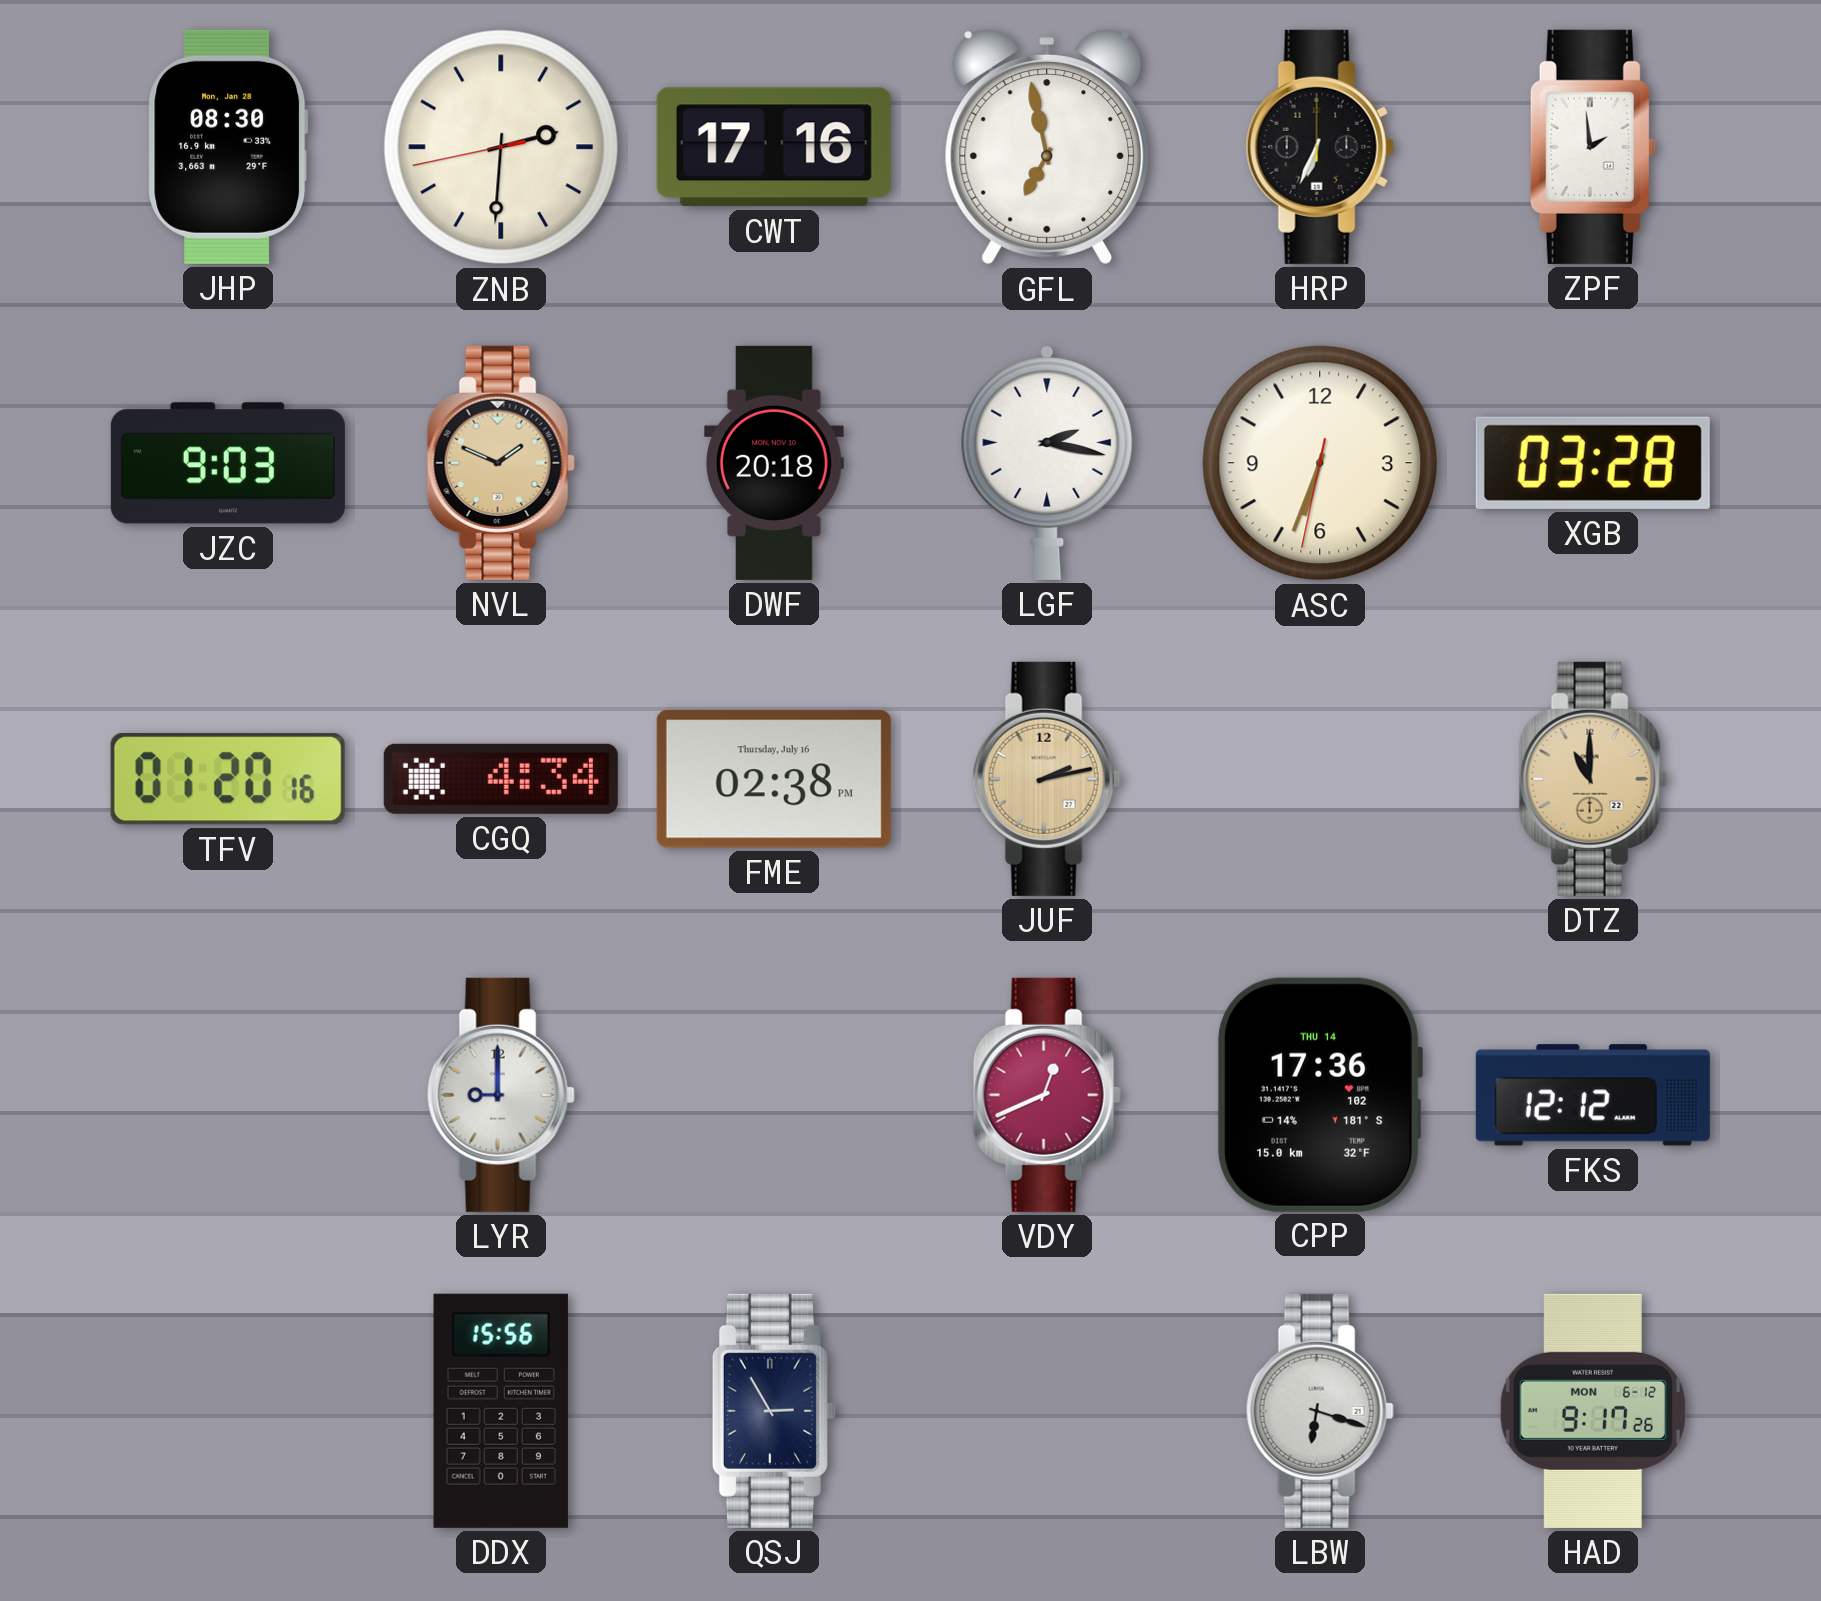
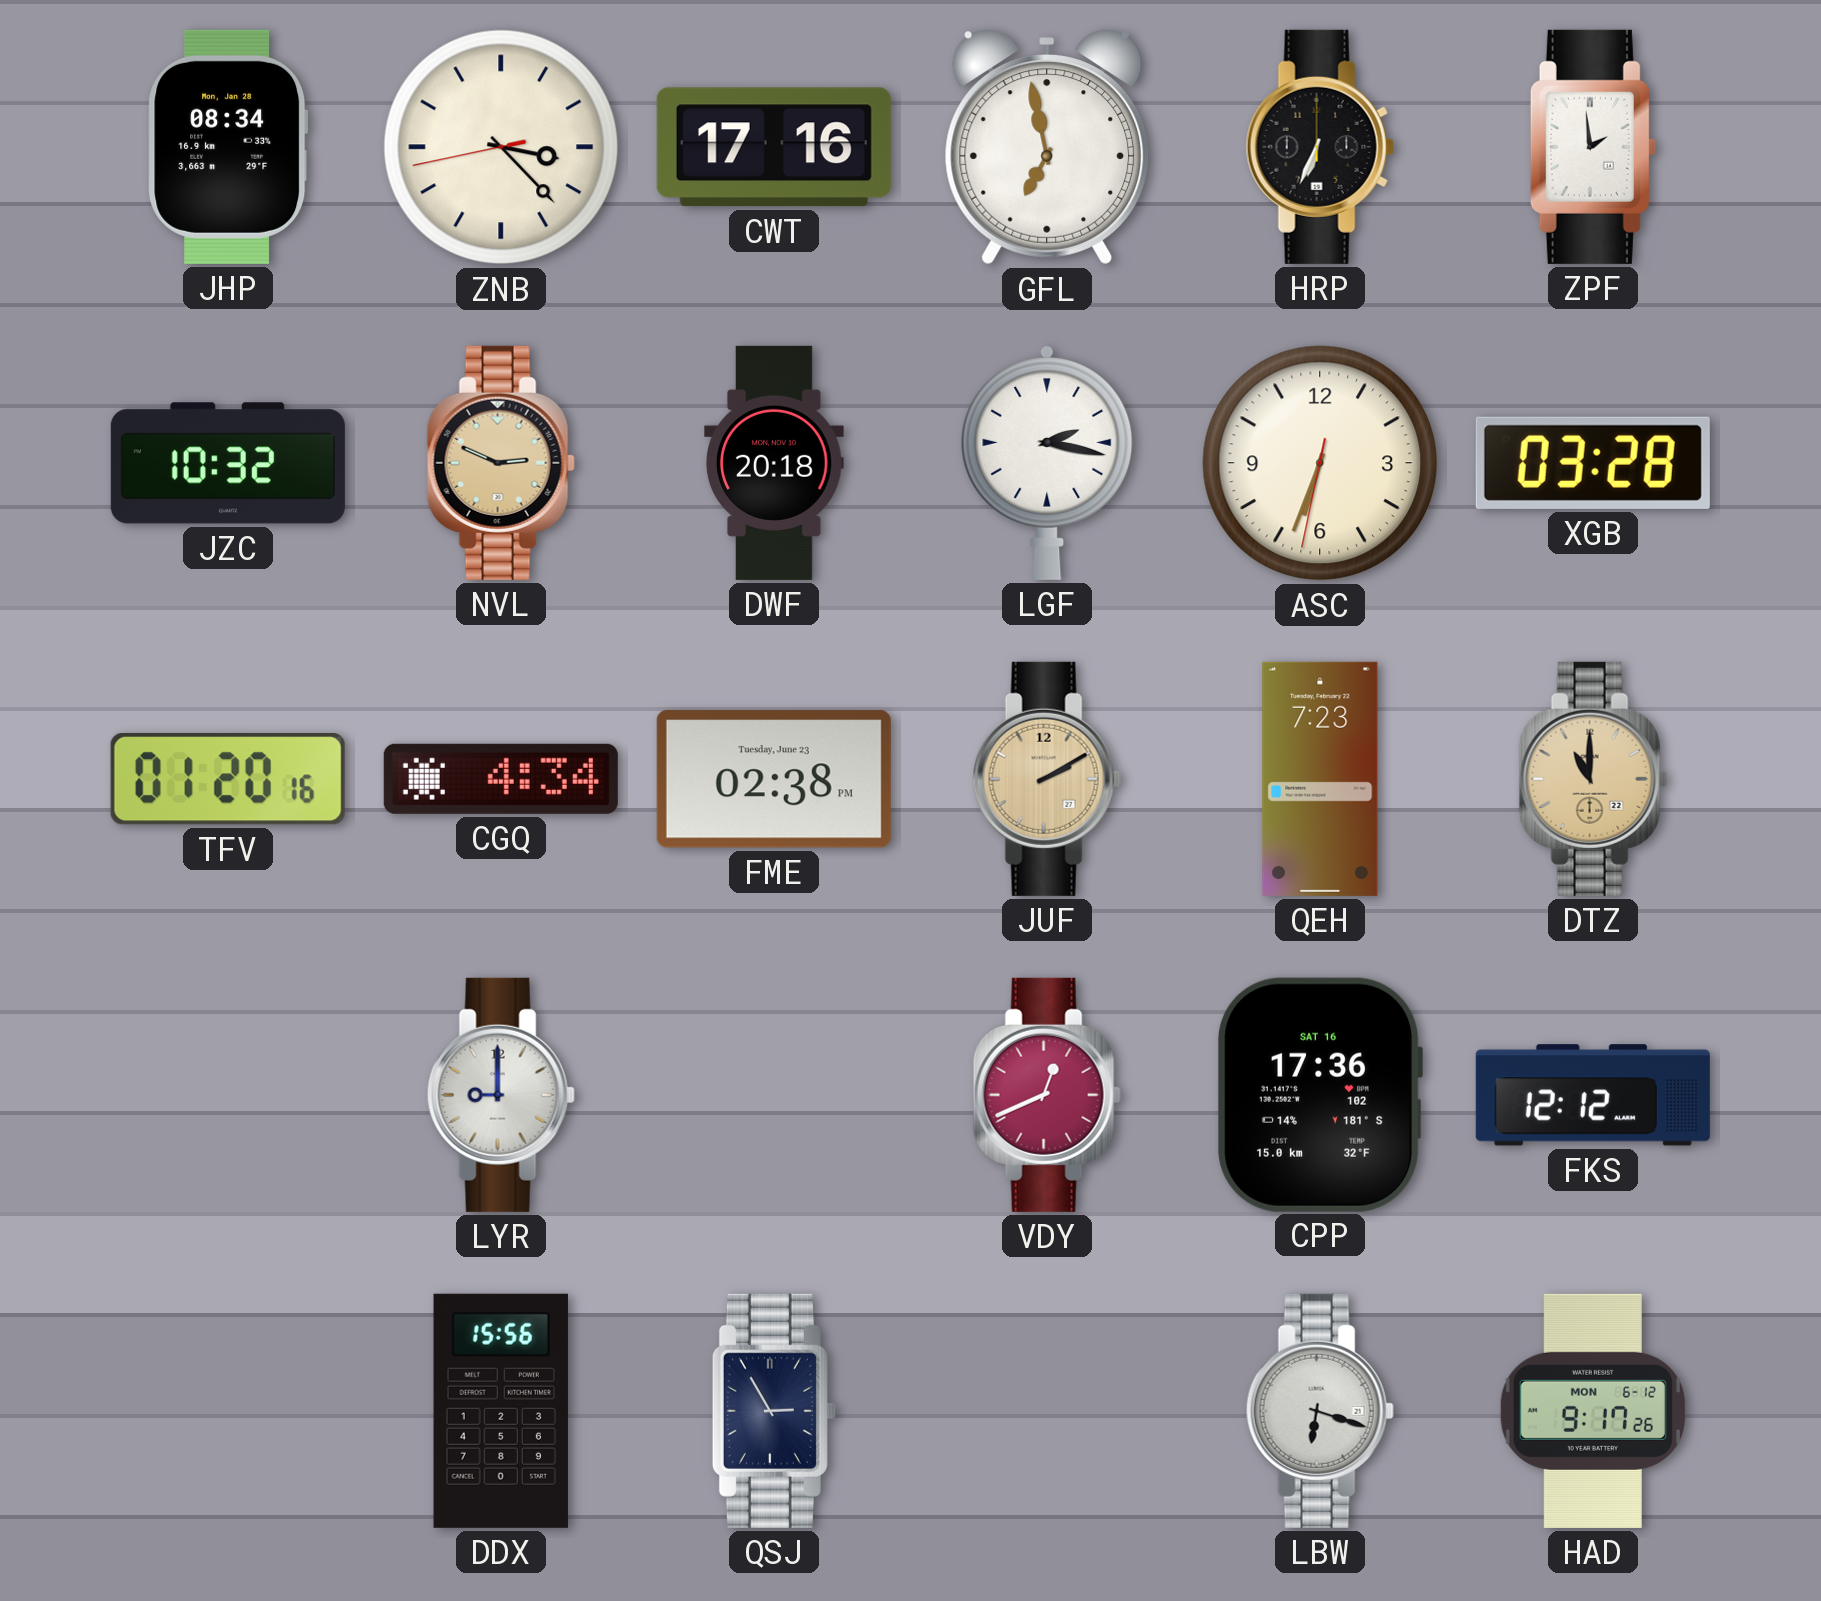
JHP: 08:30 -> 08:34 (228, 147)
ZNB: 2:30 -> 3:22 (501, 147)
JZC: 9:03 -> 10:32 (228, 463)
NVL: 1:49 -> 2:49 (501, 463)
FME date: Thursday, July 16 -> Tuesday, June 23 (774, 779)
JUF: 2:13 -> 2:10 (1047, 779)
QEH: none -> 7:23 (1320, 779)
CPP date: THU 14 -> SAT 16 (1320, 1095)
